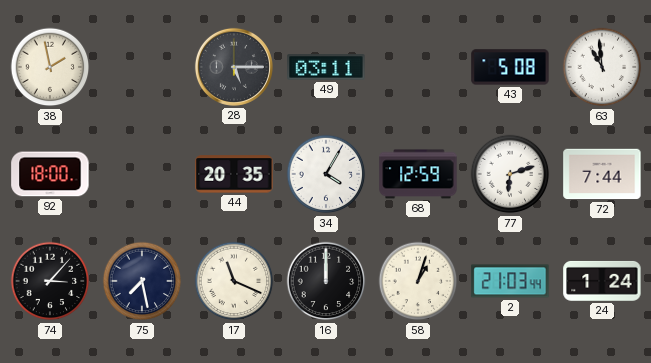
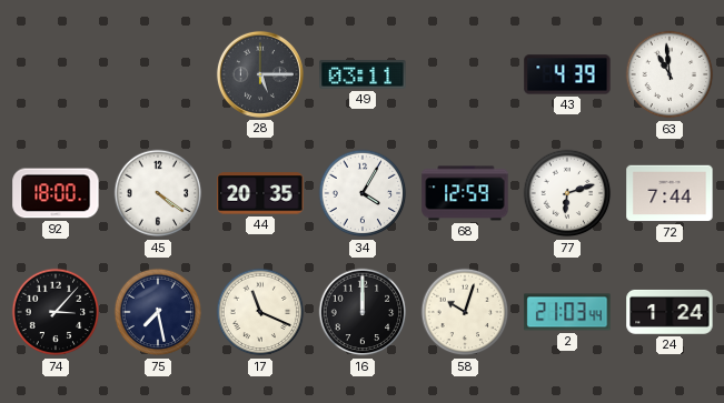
38: 1:58 -> none (50, 67)
43: 5:08 -> 4:39 (567, 74)
45: none -> 4:21 (158, 193)
58: 1:03 -> 10:03 (465, 312)
